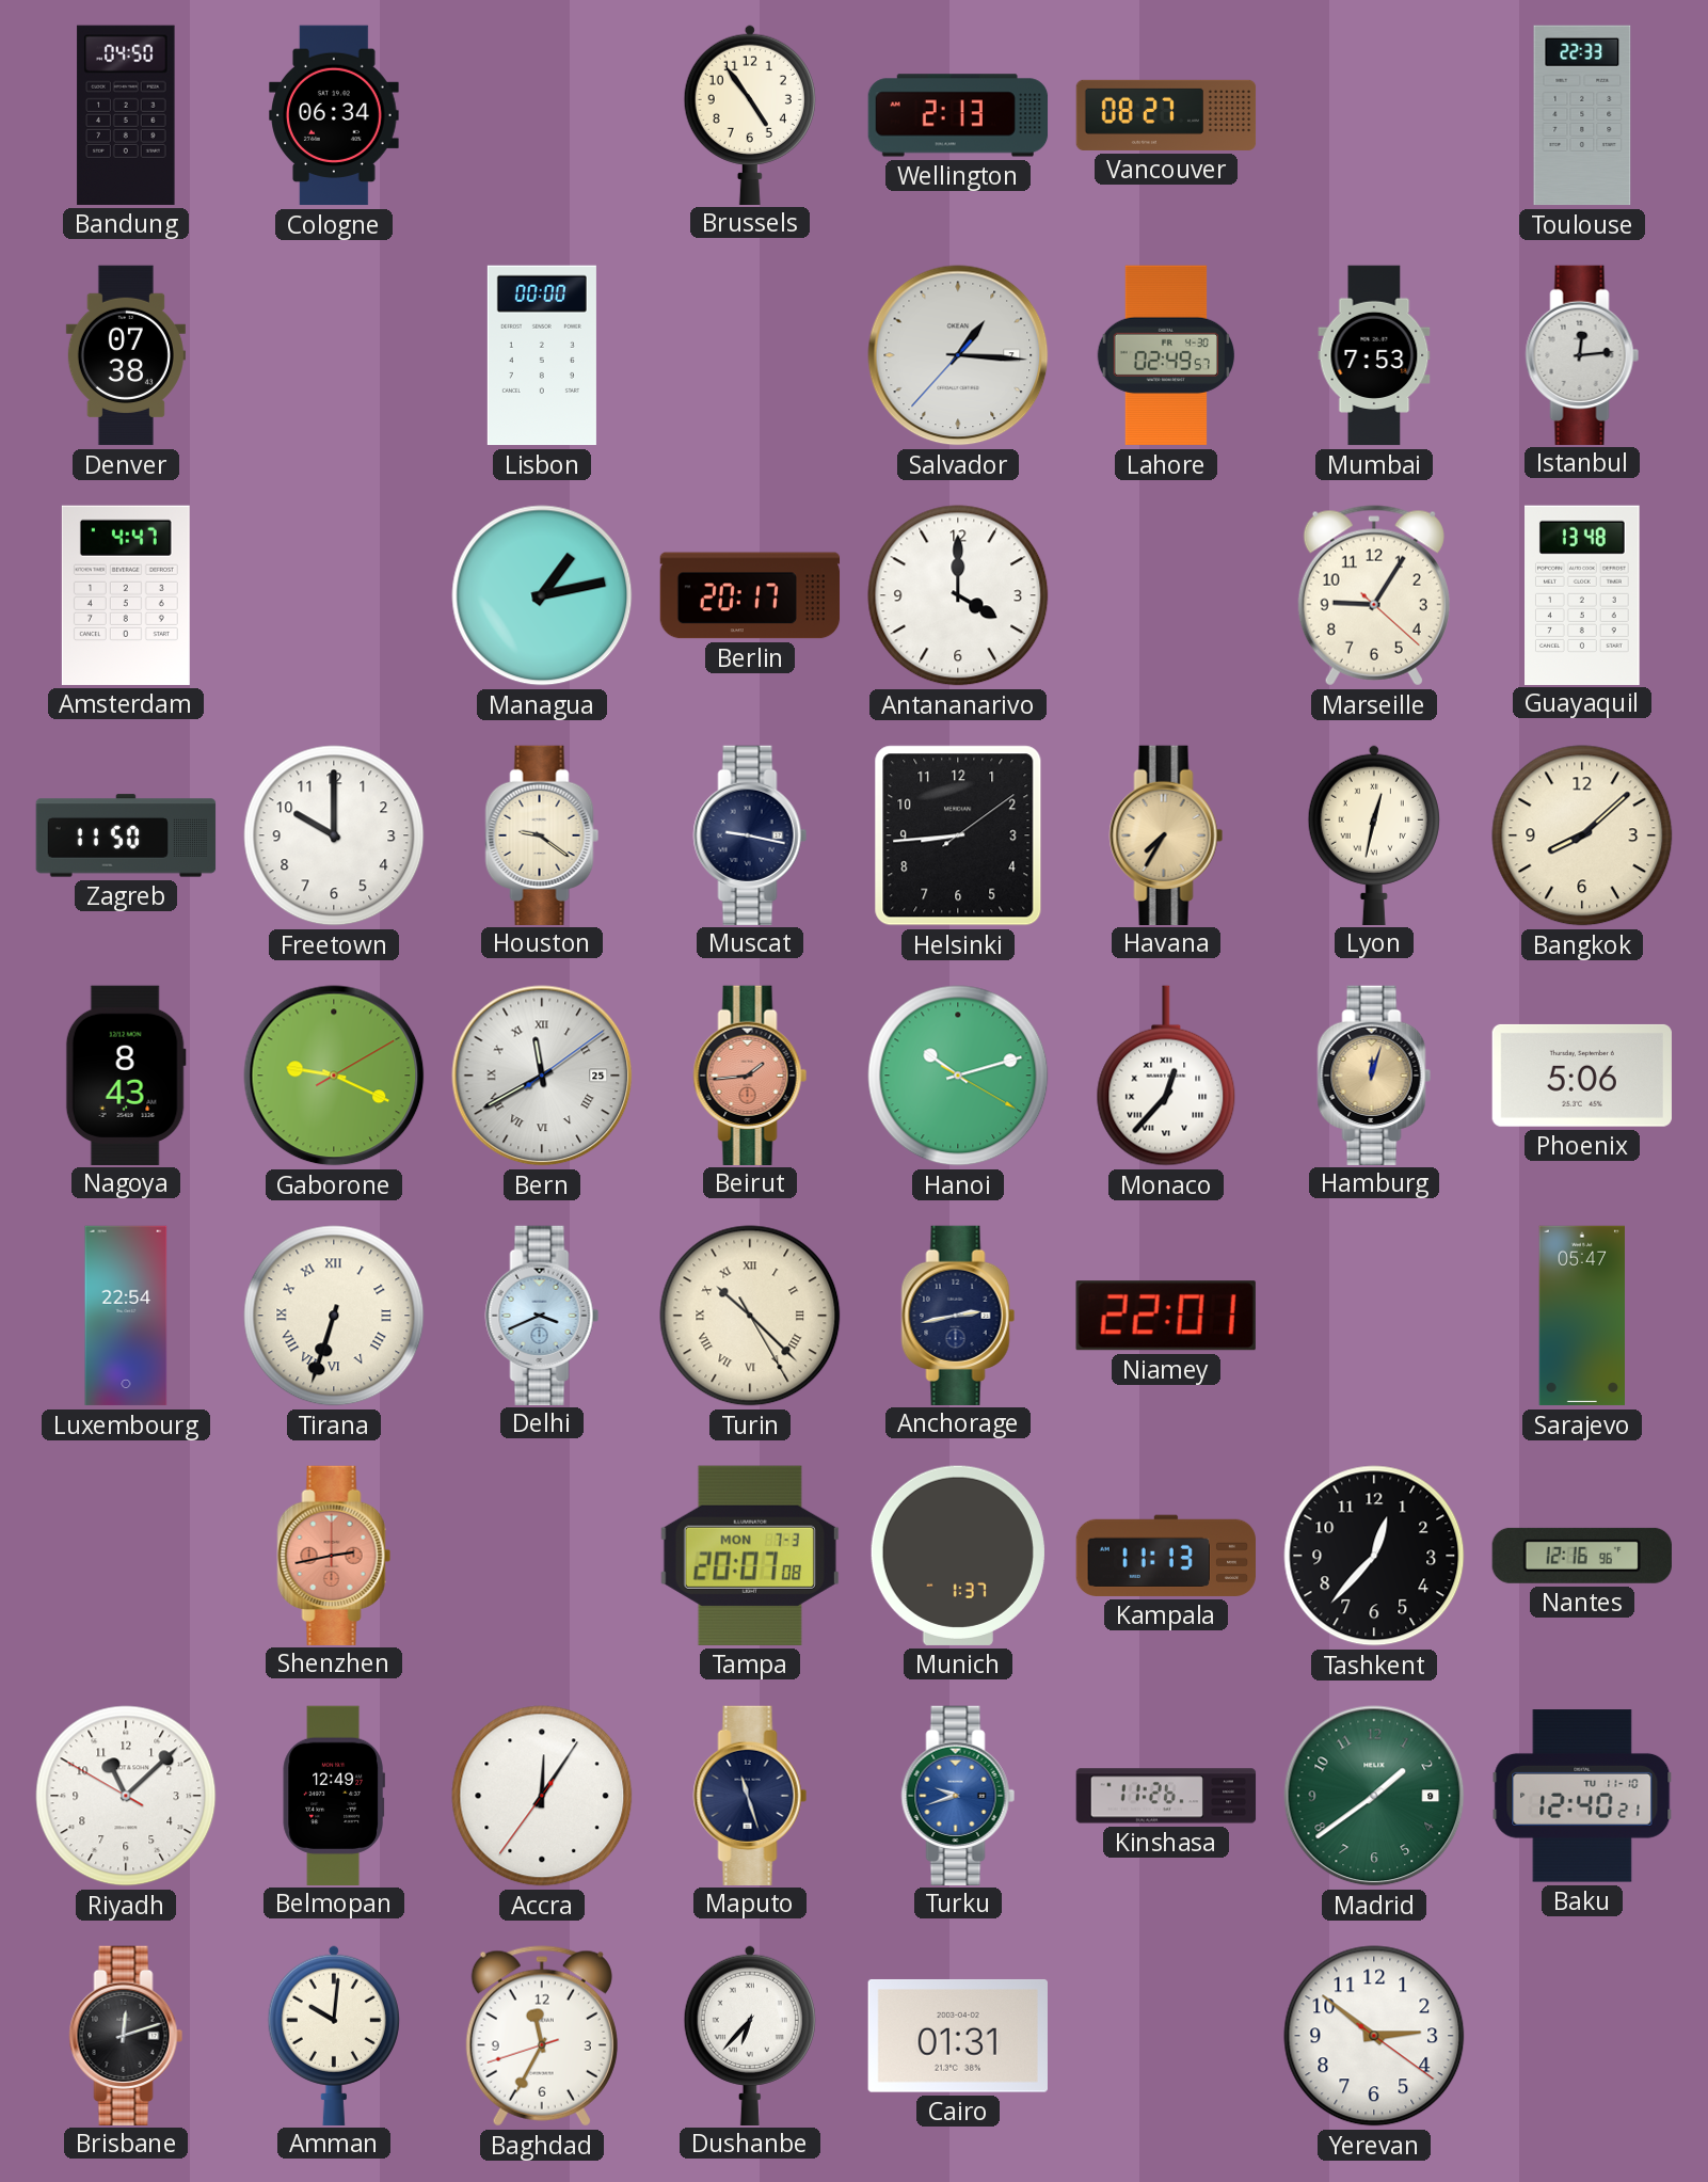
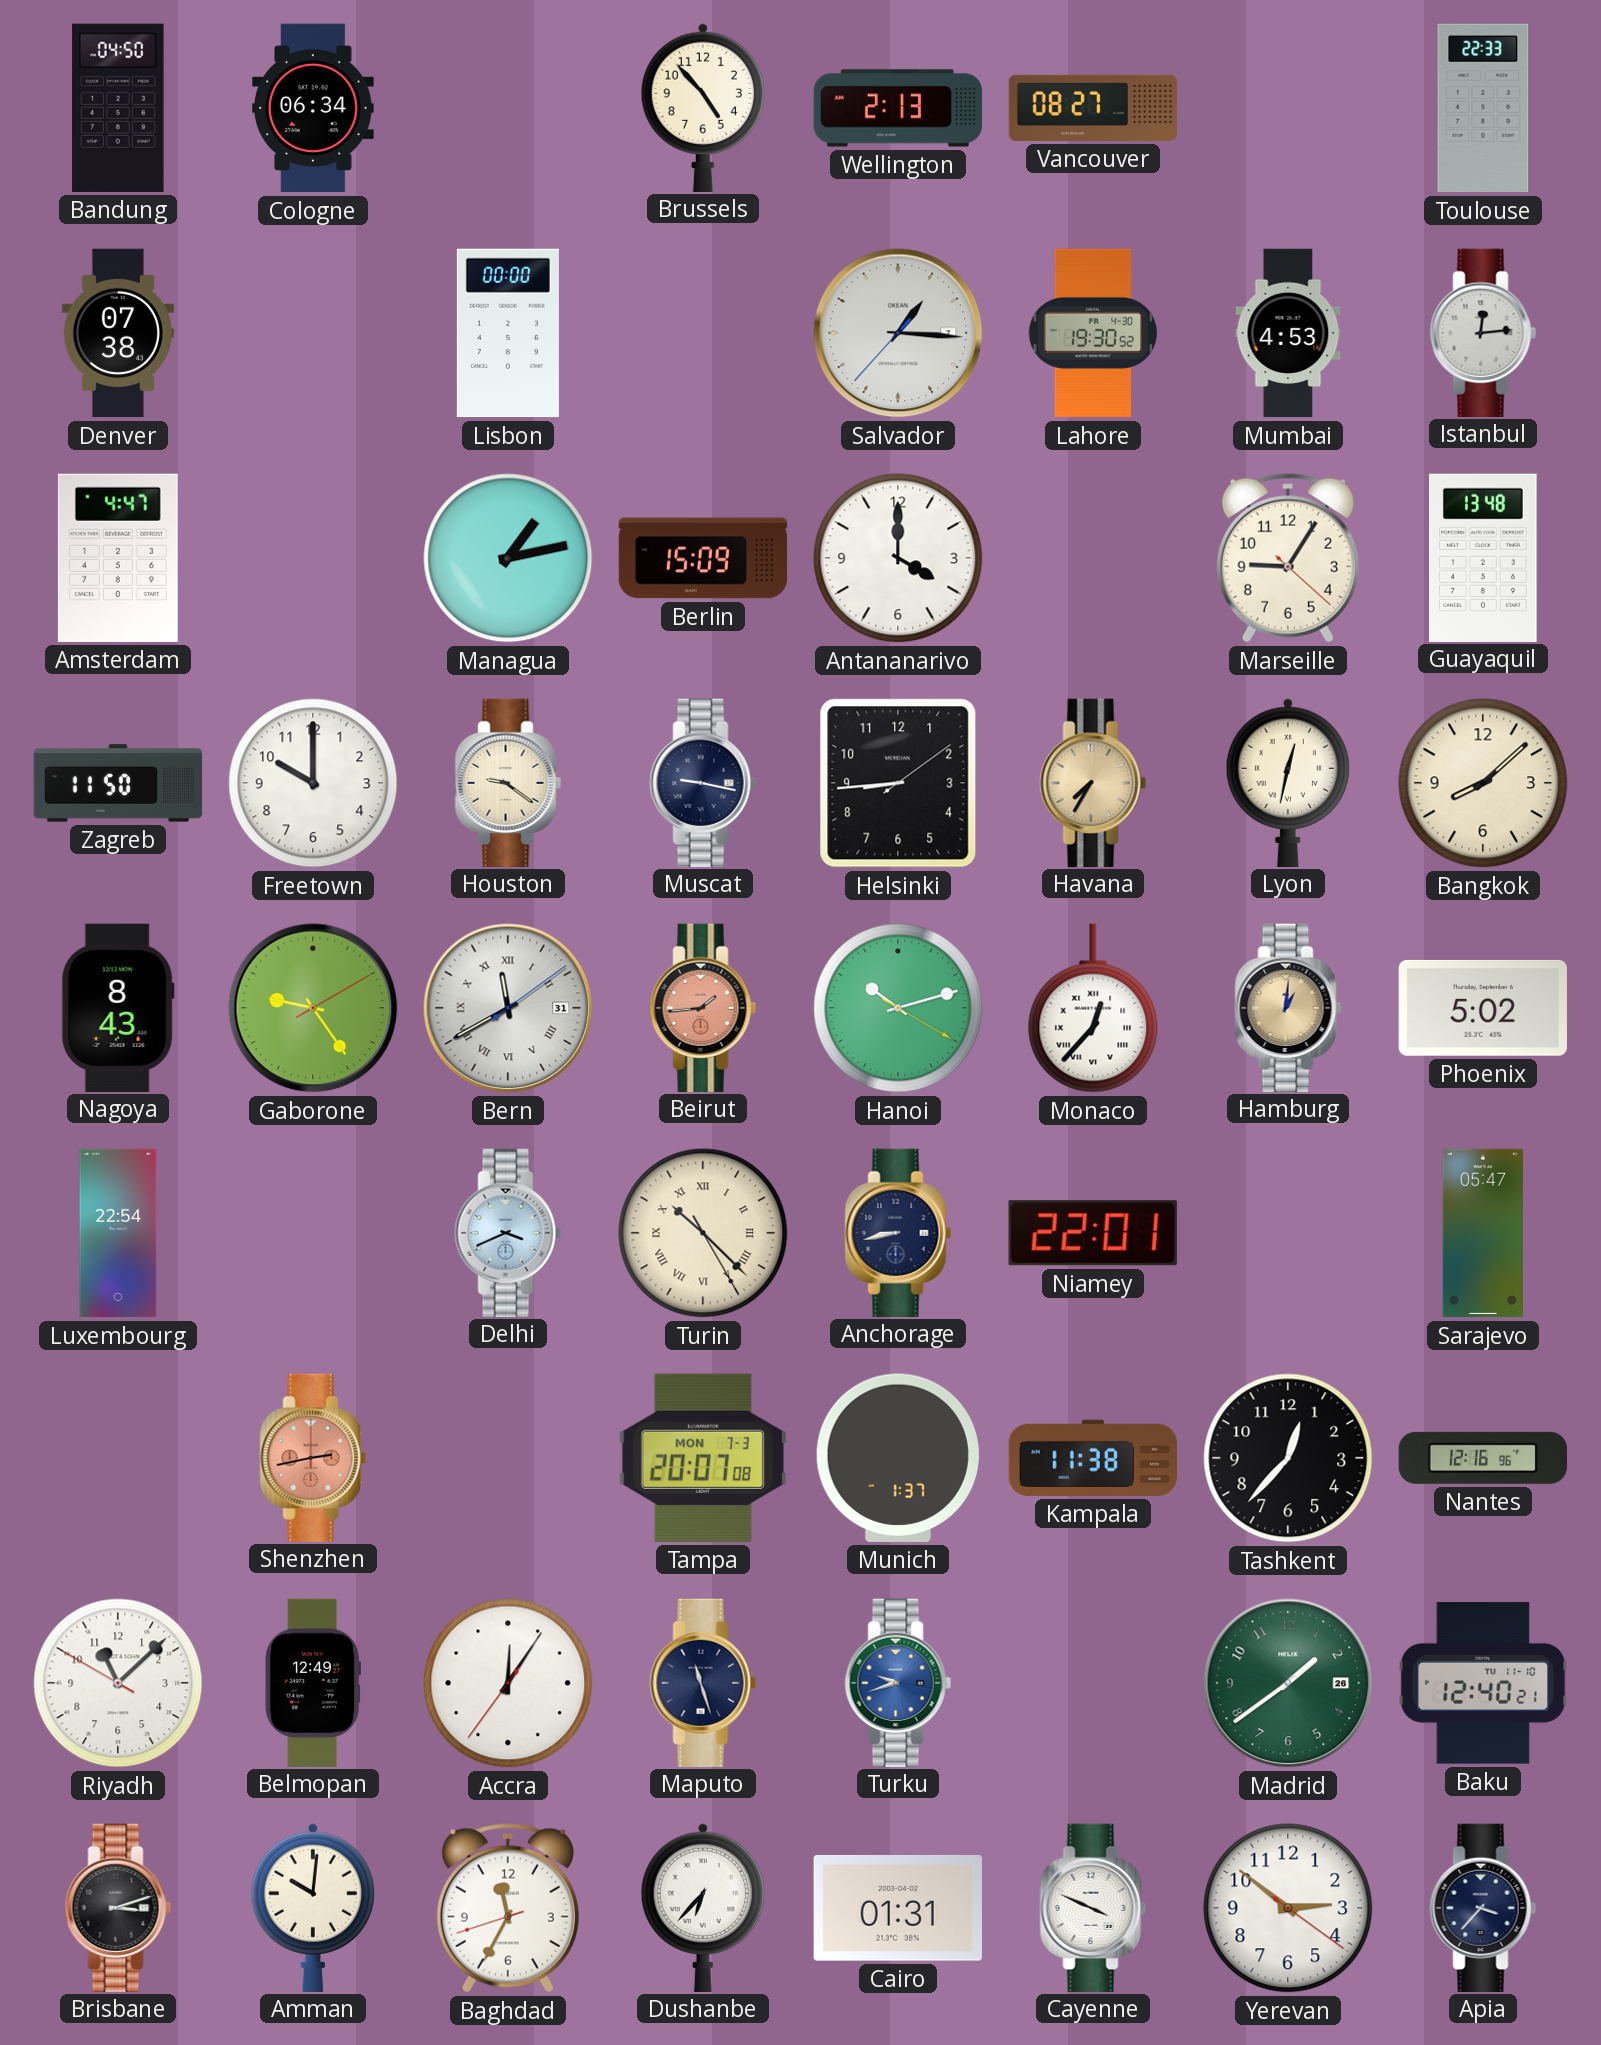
Brussels: 4:54 -> 4:53 (703, 107)
Lahore: 02:49 -> 19:30 (1092, 333)
Mumbai: 7:53 -> 4:53 (1288, 333)
Berlin: 20:17 -> 15:09 (703, 558)
Gaborone: 9:19 -> 9:24 (313, 1008)
Bern date: 25 -> 31 (508, 1008)
Hamburg: 12:03 -> 1:01 (1288, 1007)
Phoenix: 5:06 -> 5:02 (1483, 1008)
Tirana: 6:33 -> none (334, 1316)
Anchorage: 2:43 -> 8:43 (898, 1232)
Kampala: 11:13 -> 11:38 (1092, 1458)
Kinshasa: 11:26 -> none (1166, 1796)
Madrid date: 9 -> 26 (1288, 1683)
Brisbane: 12:12 -> 3:12 (118, 1907)
Cayenne: none -> 3:49 (1093, 1907)
Apia: none -> 3:37 (1483, 1907)
